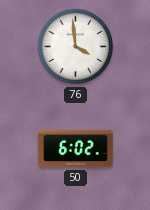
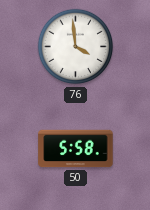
50: 6:02 -> 5:58 (76, 149)
